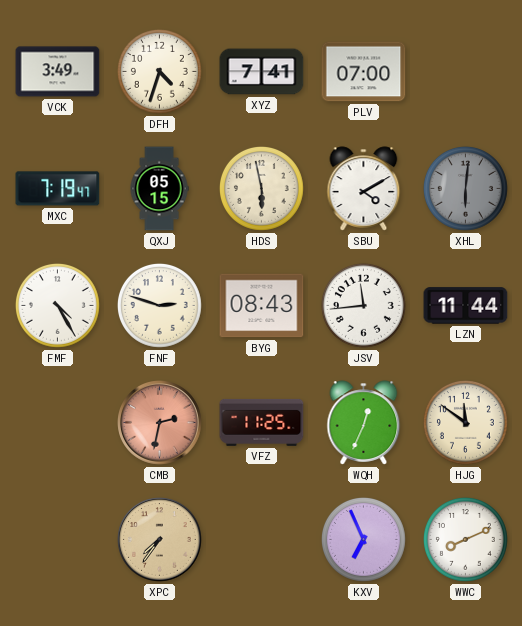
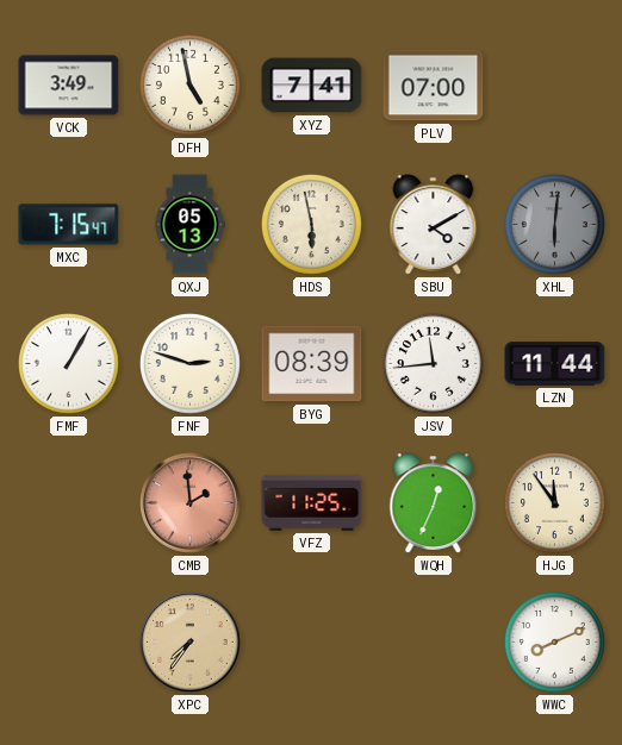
DFH: 4:33 -> 4:58 (189, 84)
MXC: 7:19 -> 7:15 (69, 225)
QXJ: 05:15 -> 05:13 (189, 225)
FMF: 4:25 -> 1:05 (68, 363)
BYG: 08:43 -> 08:39 (312, 364)
CMB: 2:32 -> 1:59 (191, 503)
HJG: 11:51 -> 11:54 (554, 502)
KXV: 6:56 -> none (363, 539)
